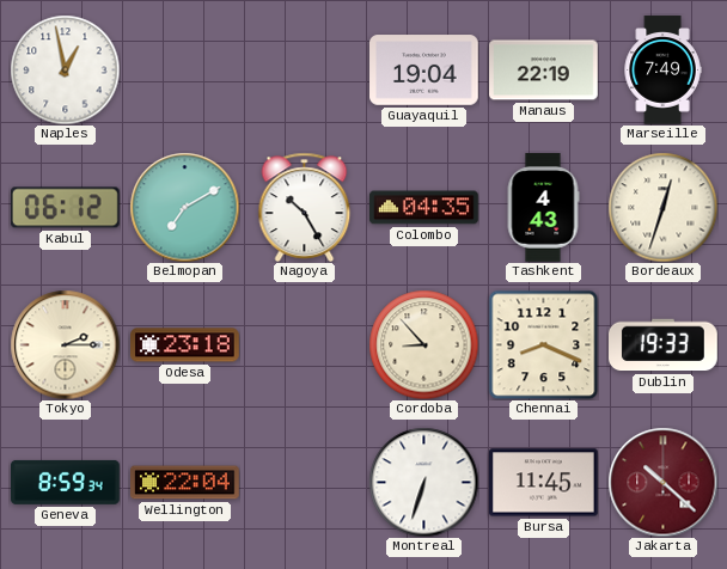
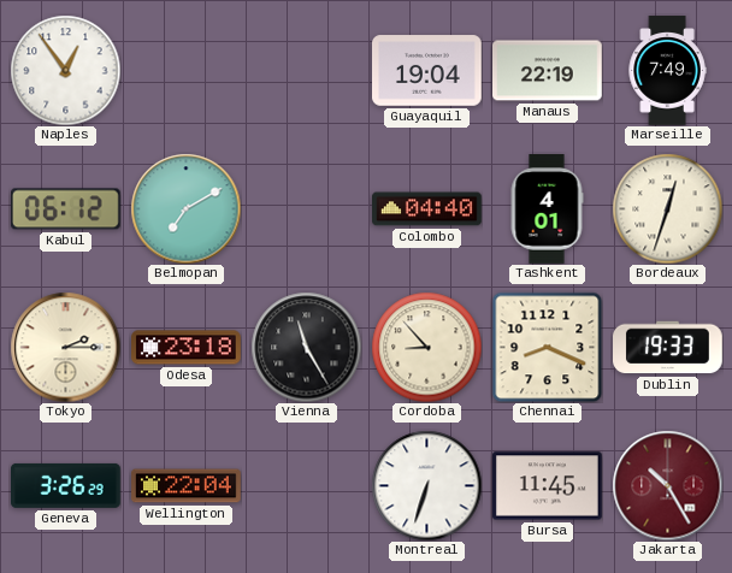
Naples: 12:58 -> 12:54 (65, 70)
Nagoya: 10:25 -> none (305, 207)
Colombo: 04:35 -> 04:40 (427, 209)
Tashkent: 4:43 -> 4:01 (547, 209)
Vienna: none -> 11:25 (306, 347)
Geneva: 8:59 -> 3:26 (66, 485)
Jakarta: 10:22 -> 10:25 (667, 485)
